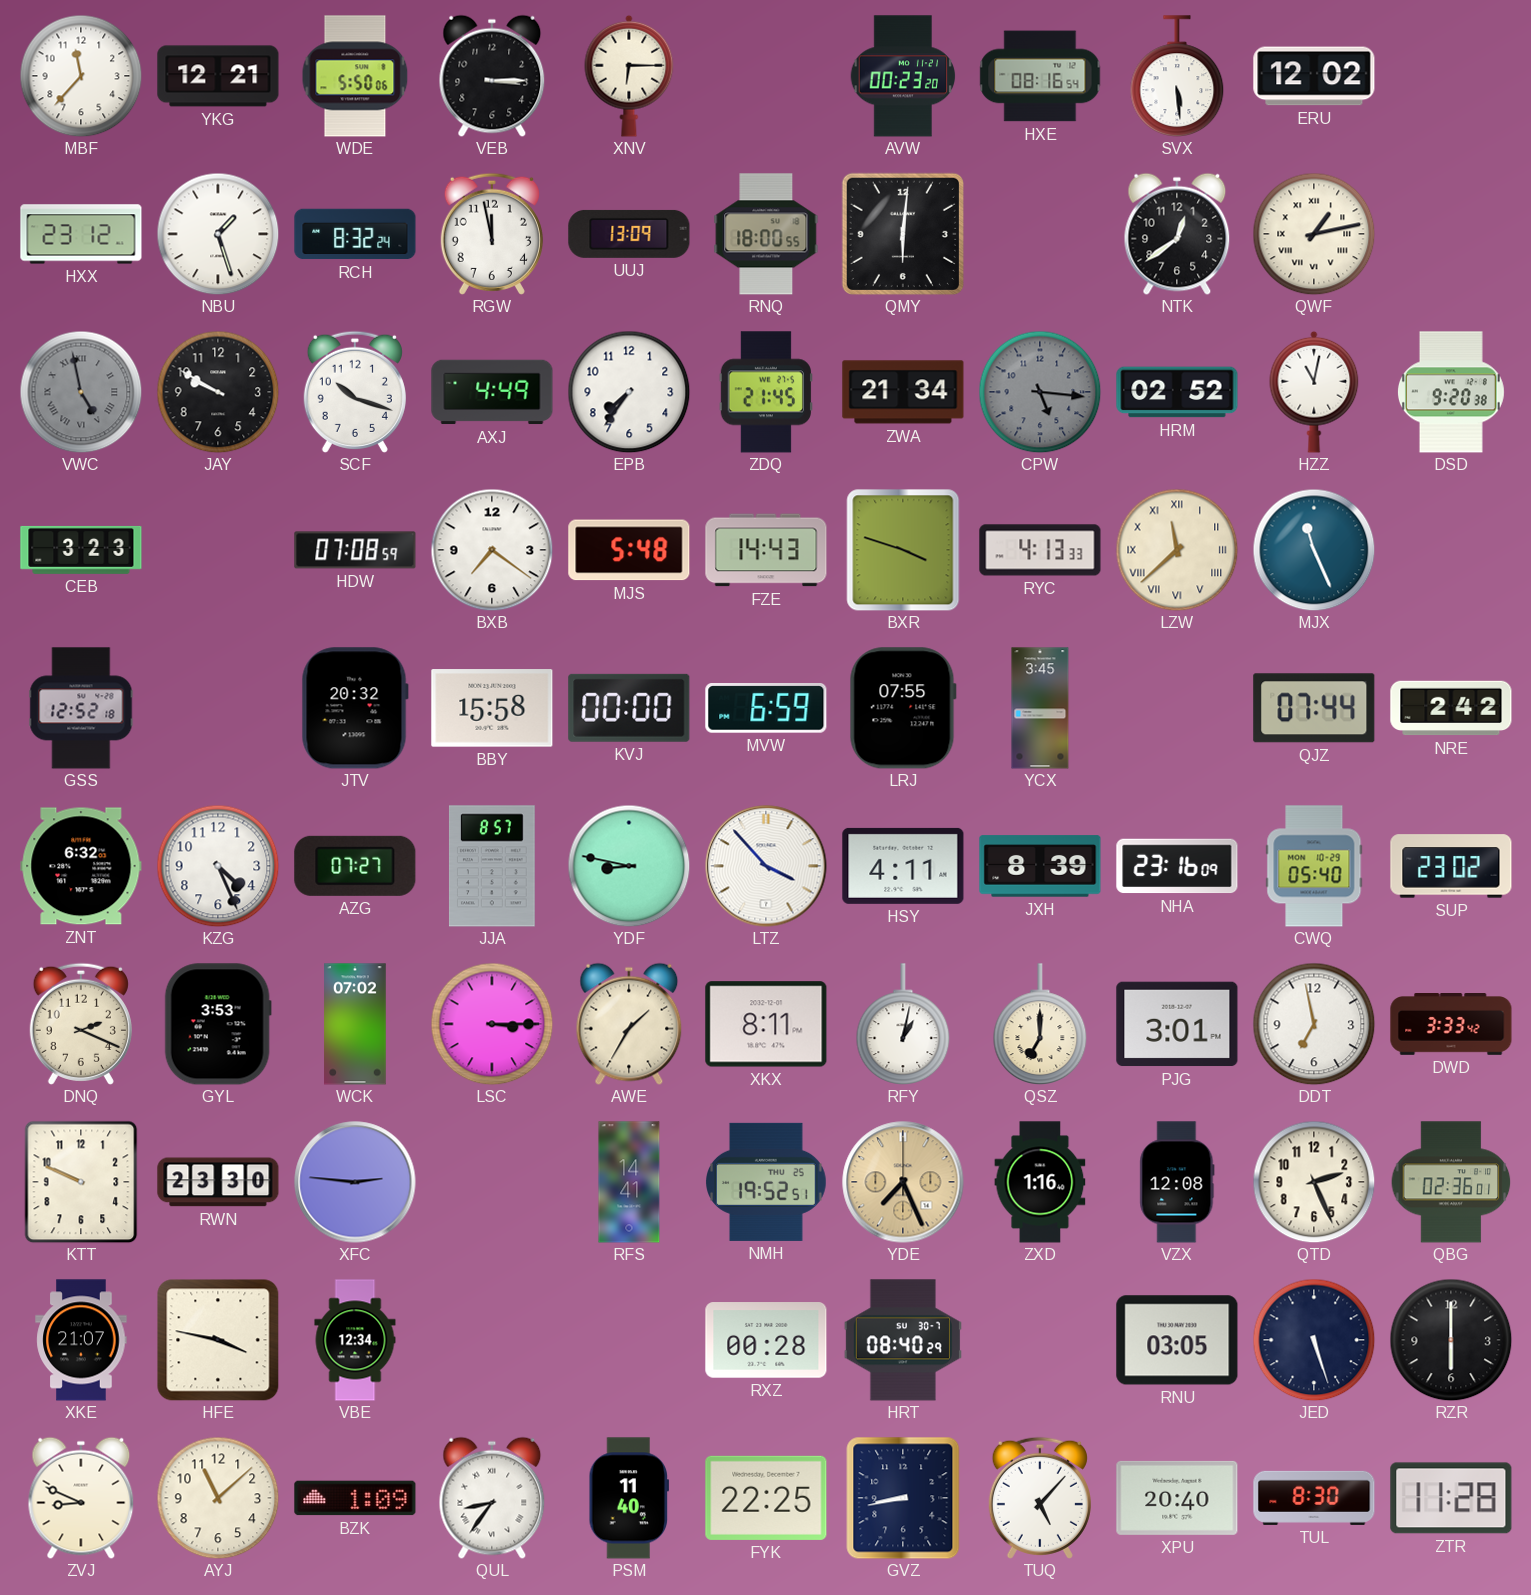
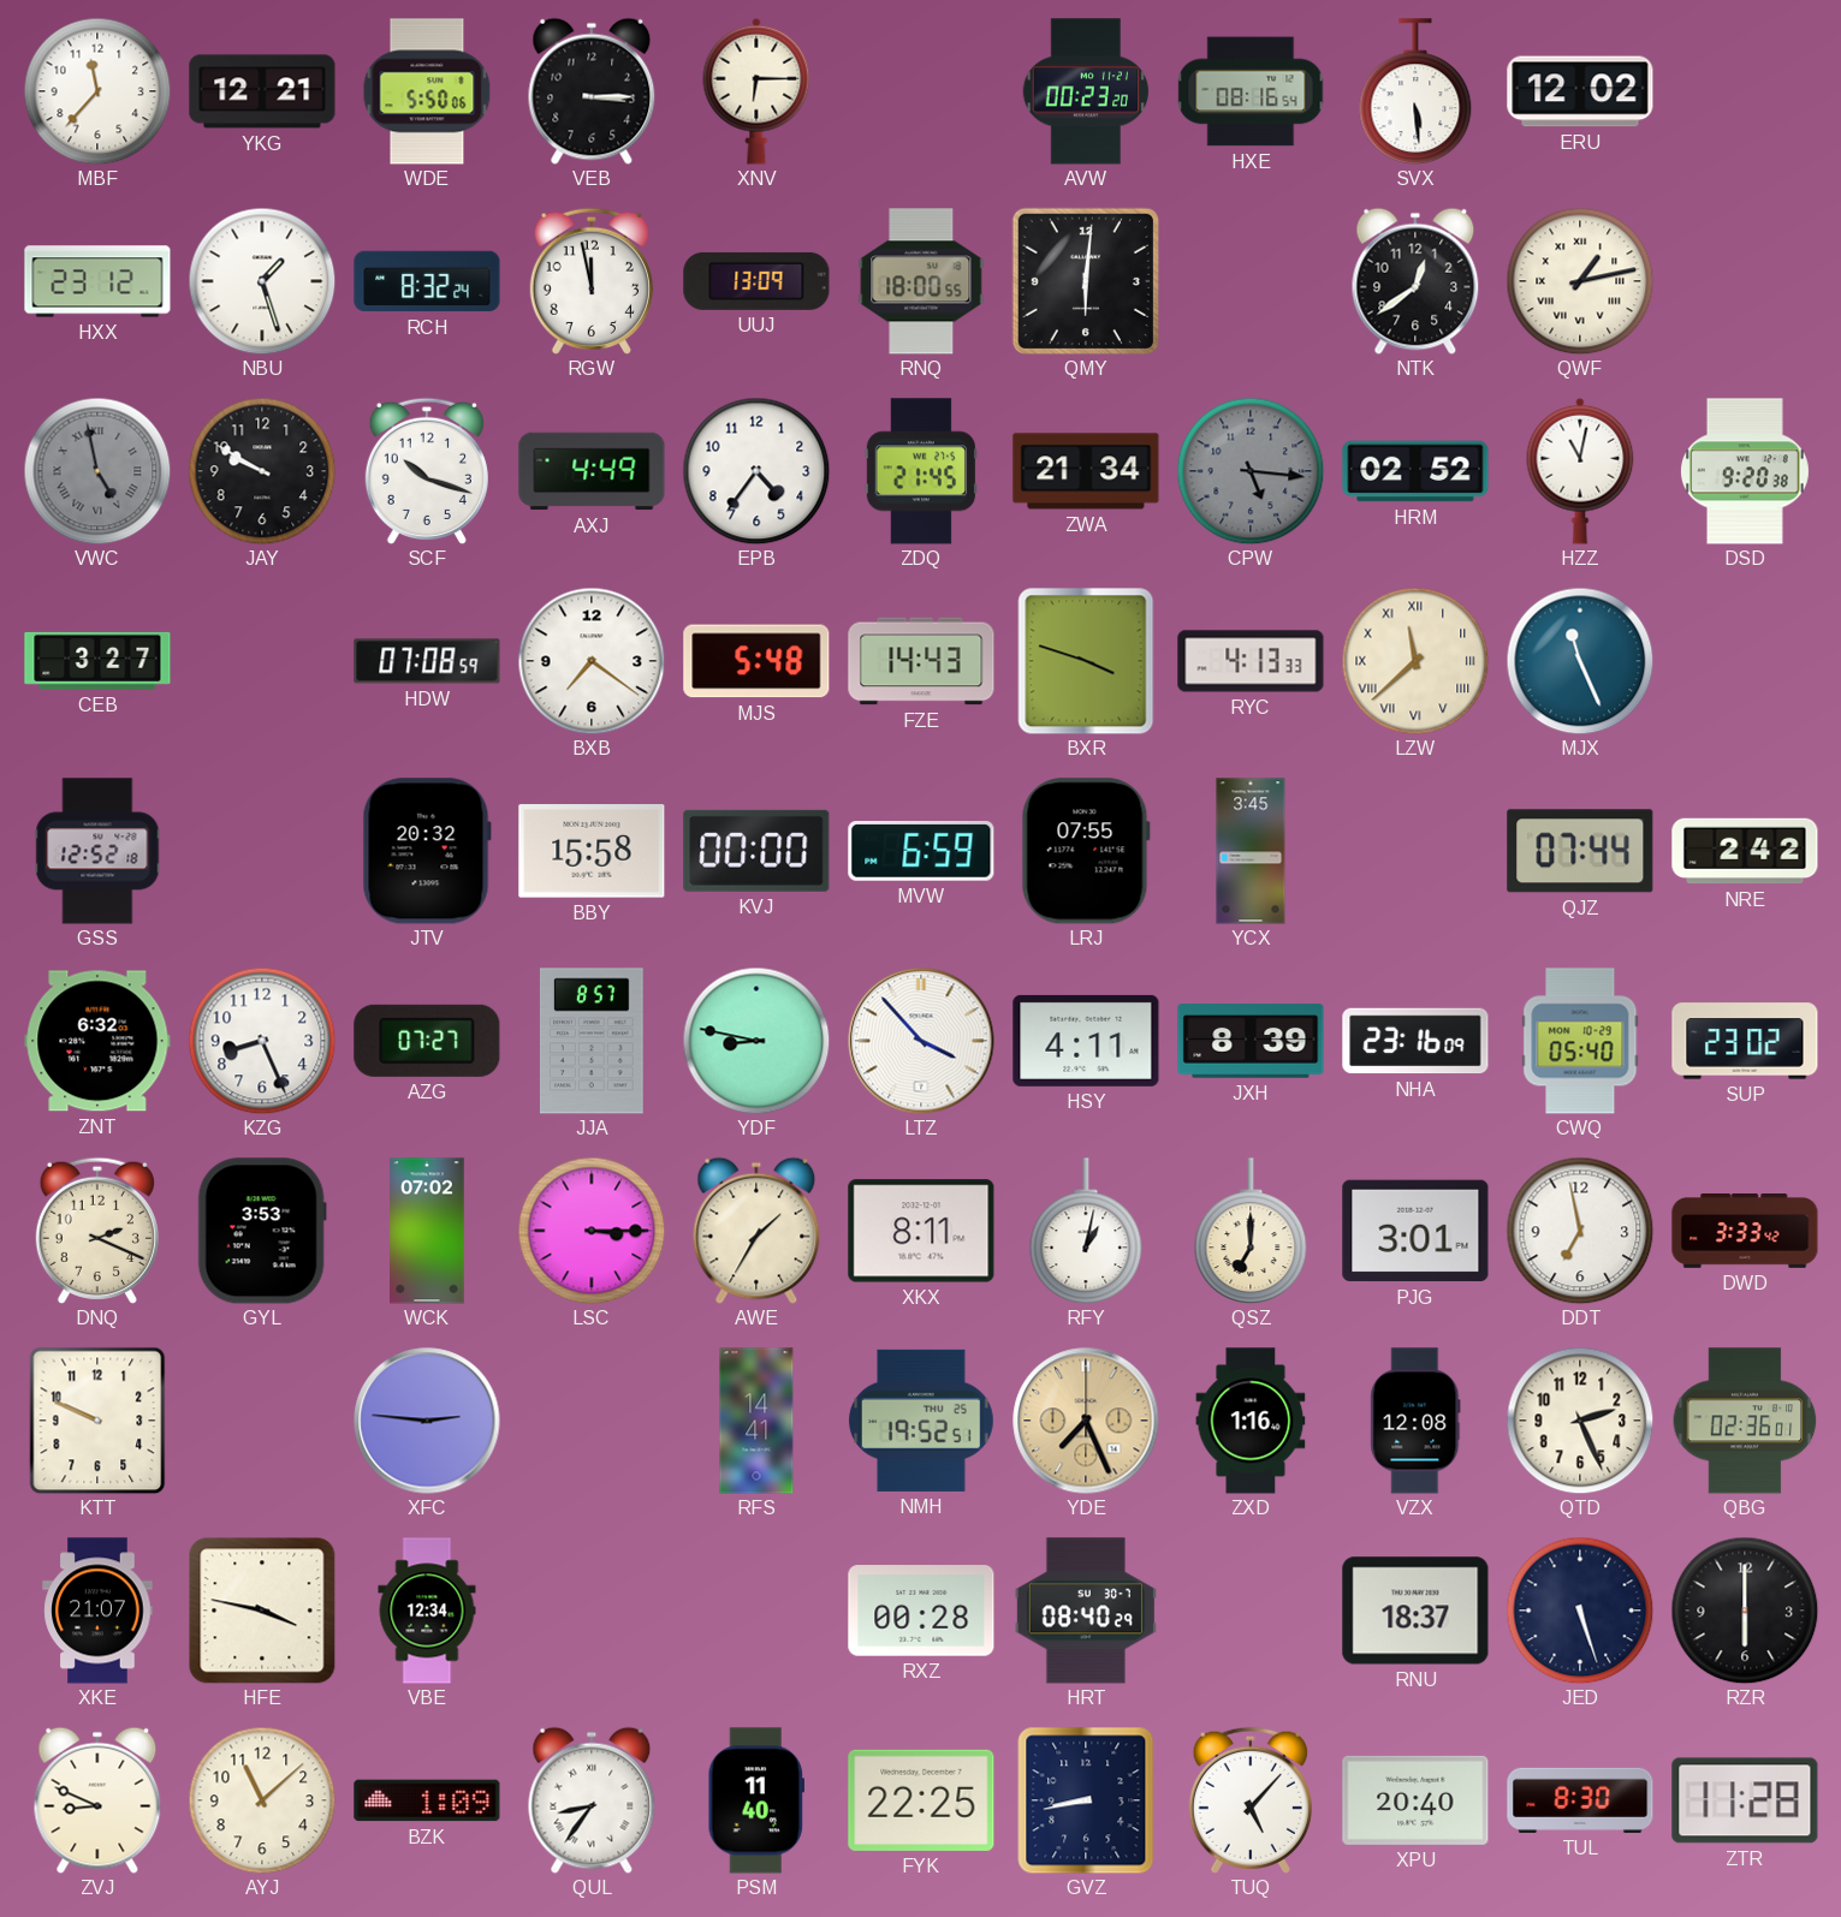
EPB: 7:36 -> 4:36 (756, 471)
CEB: 3:23 -> 3:27 (97, 661)
KZG: 4:26 -> 8:26 (262, 1041)
RWN: 23:30 -> none (218, 1182)
RNU: 03:05 -> 18:37 (1415, 1611)
